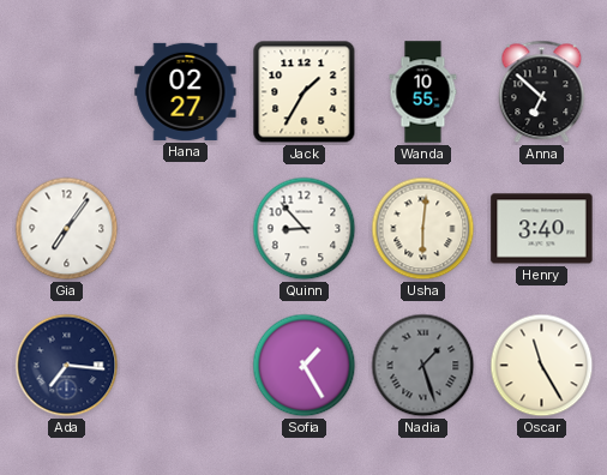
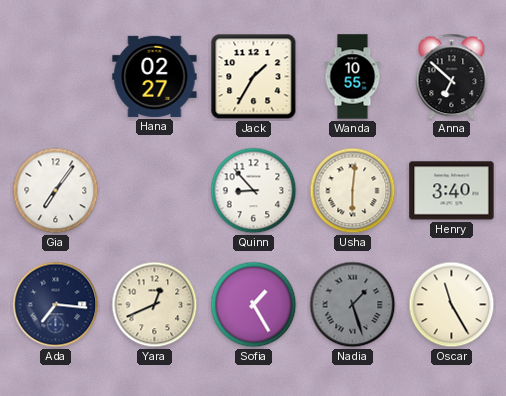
Yara: none -> 12:41 (155, 305)
